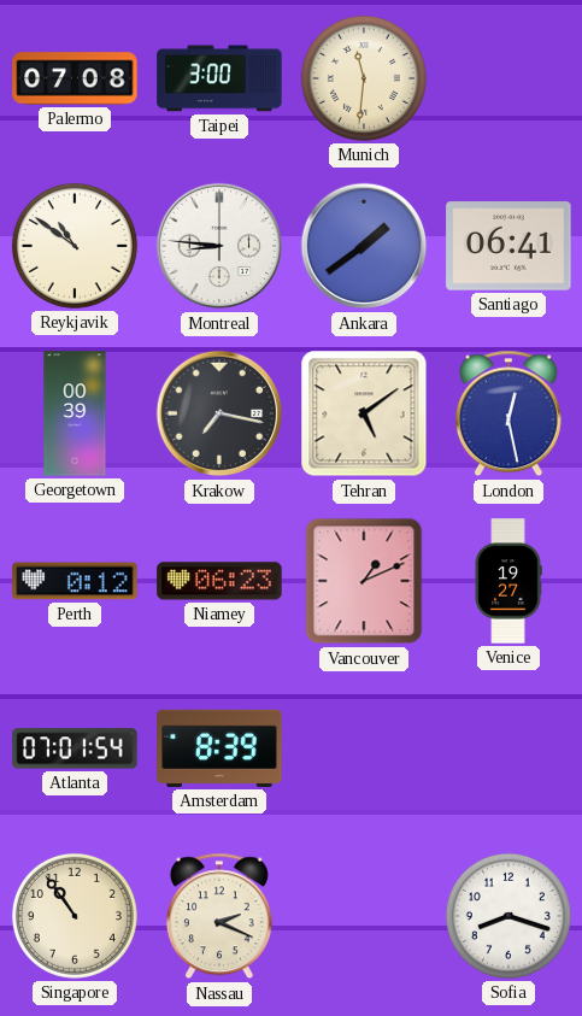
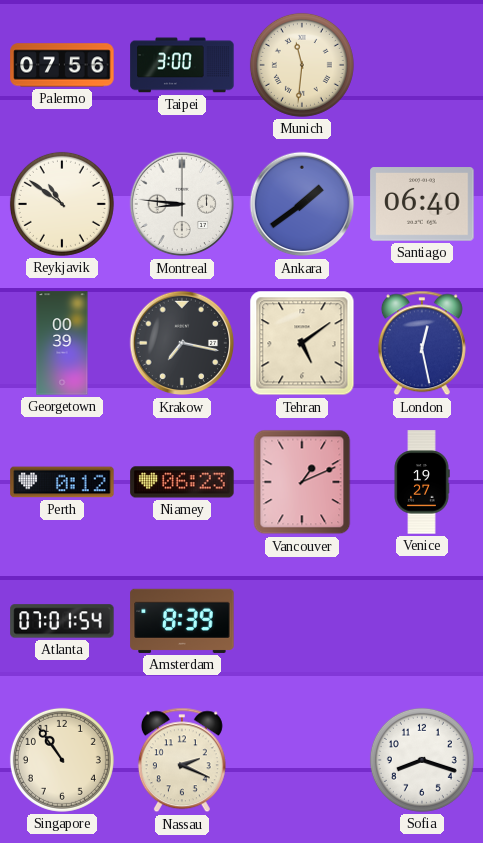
Palermo: 07:08 -> 07:56 (62, 65)
Santiago: 06:41 -> 06:40 (422, 204)
